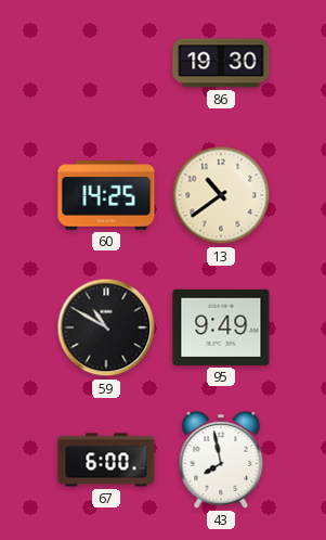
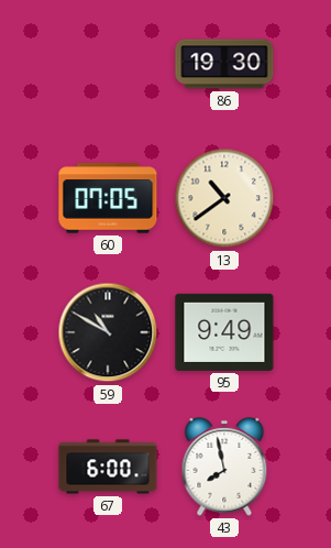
60: 14:25 -> 07:05 (108, 198)
